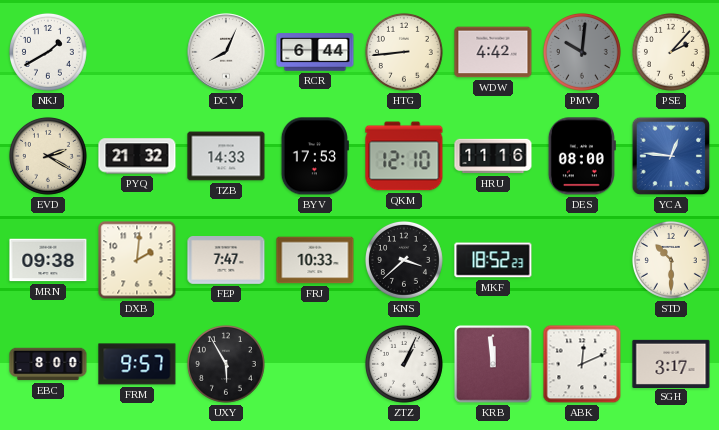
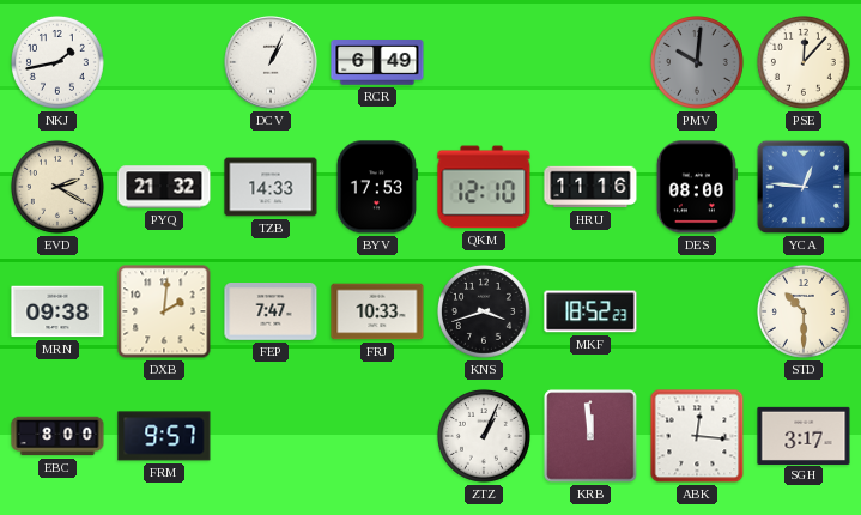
NKJ: 1:40 -> 1:43 (57, 62)
DCV: 8:04 -> 1:04 (271, 62)
RCR: 6:44 -> 6:49 (377, 62)
HTG: 8:44 -> none (404, 52)
WDW: 4:42 -> none (493, 52)
PSE: 2:07 -> 12:07 (804, 62)
KNS: 3:38 -> 3:42 (484, 311)
UXY: 5:55 -> none (226, 364)
ABK: 12:11 -> 12:16 (697, 436)
